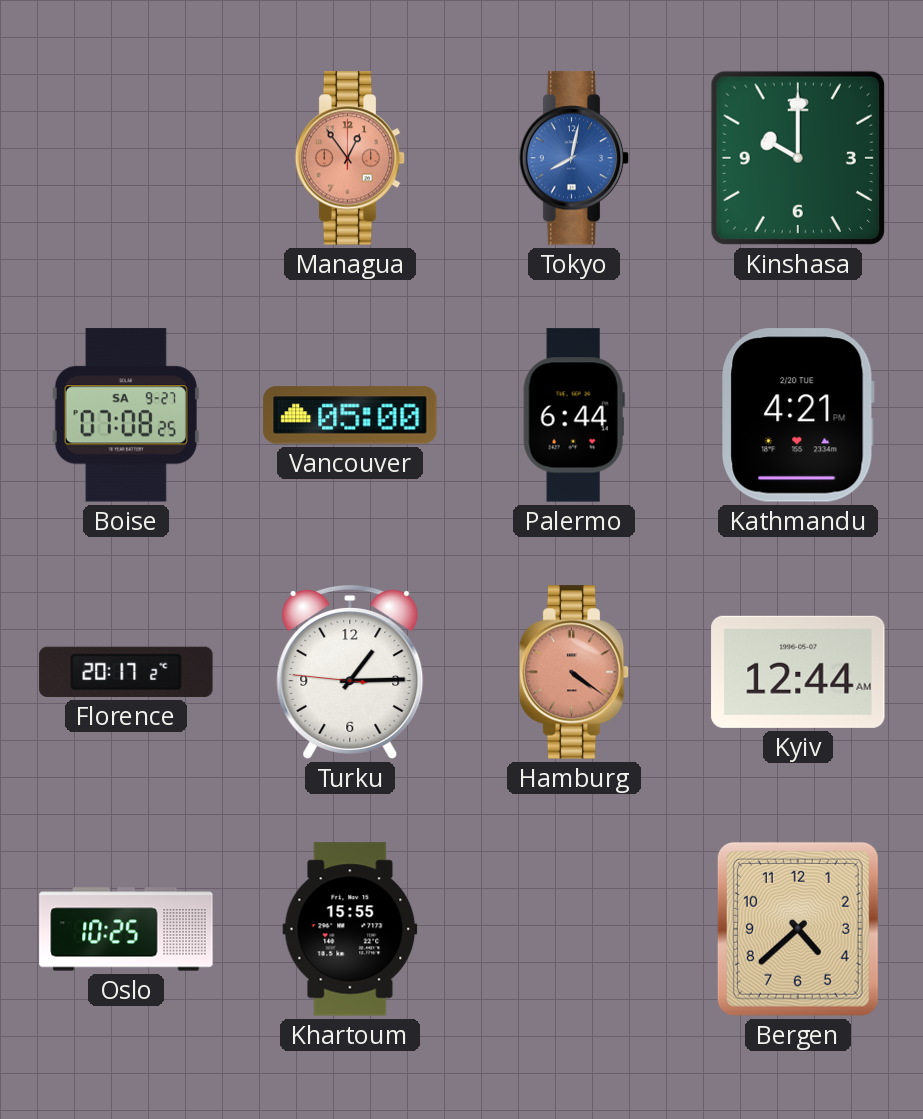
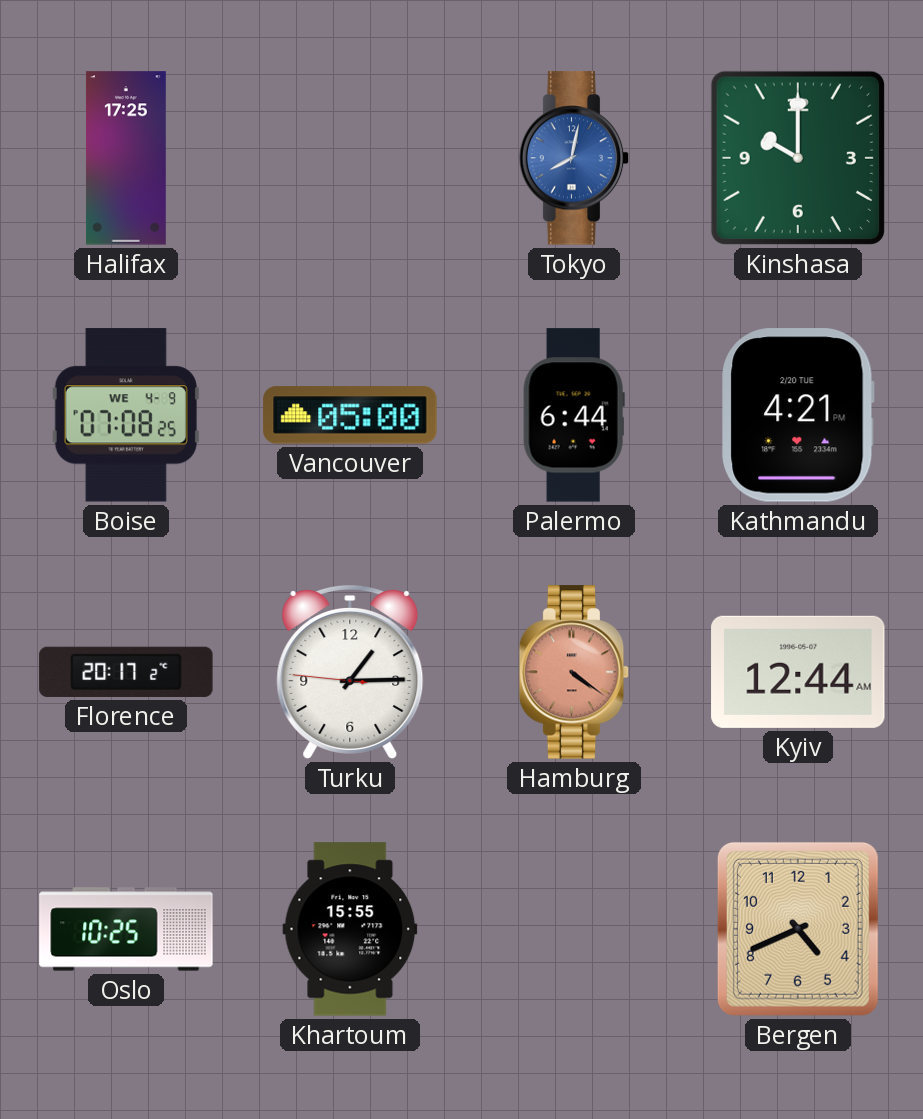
Halifax: none -> 17:25 (126, 158)
Managua: 12:54 -> none (350, 158)
Boise date: SA 9-27 -> WE 4-9 (126, 415)
Bergen: 4:38 -> 4:41 (798, 929)
